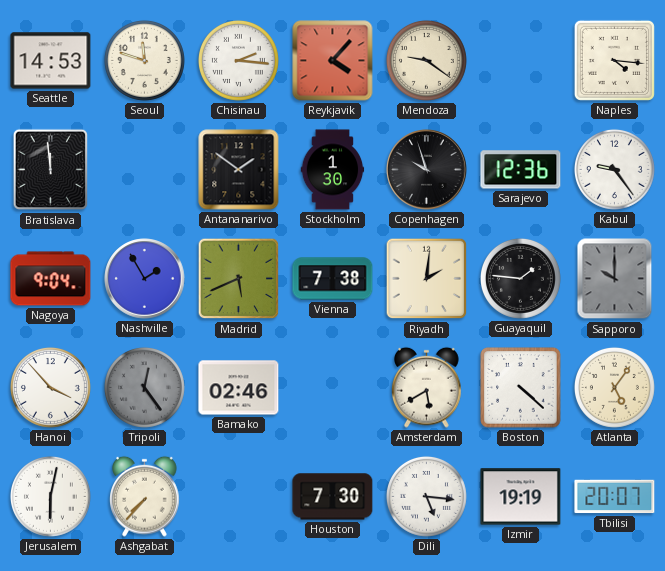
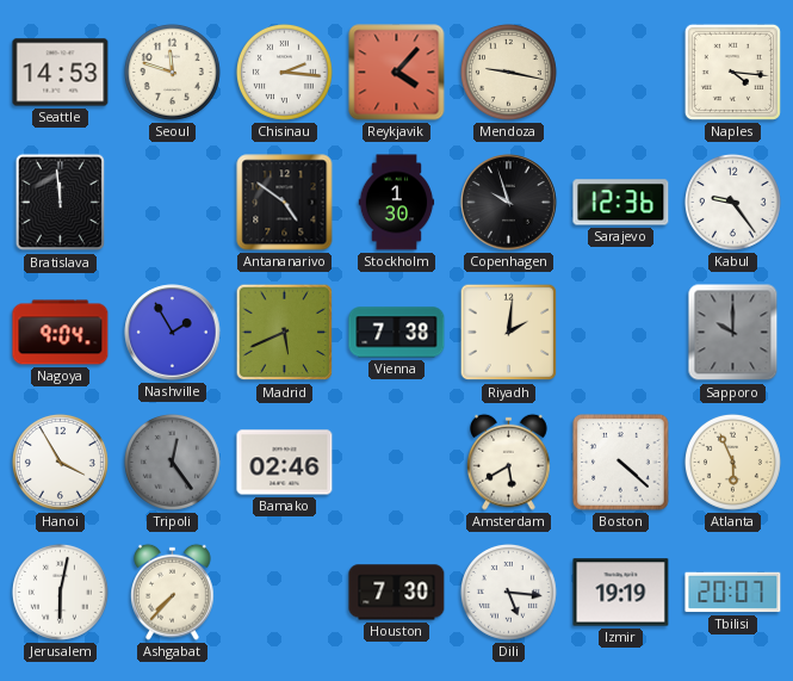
Mendoza: 9:21 -> 9:17 (508, 72)
Antananarivo: 1:51 -> 4:51 (285, 203)
Guayaquil: 1:46 -> none (520, 278)
Hanoi: 3:53 -> 3:55 (60, 462)
Atlanta: 5:06 -> 5:56 (732, 462)
